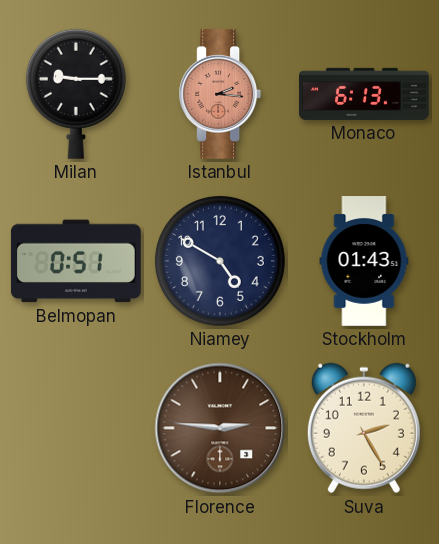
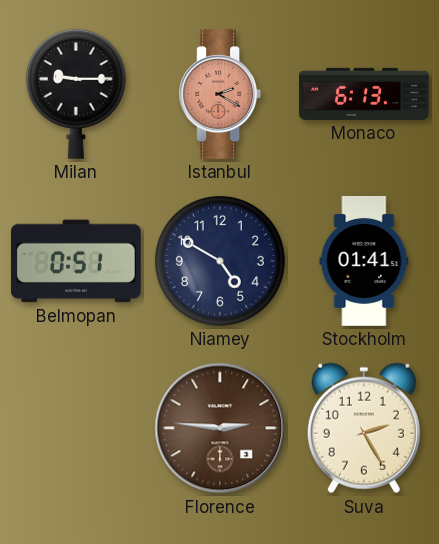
Istanbul: 2:16 -> 2:20 (220, 95)
Stockholm: 01:43 -> 01:41 (364, 262)
